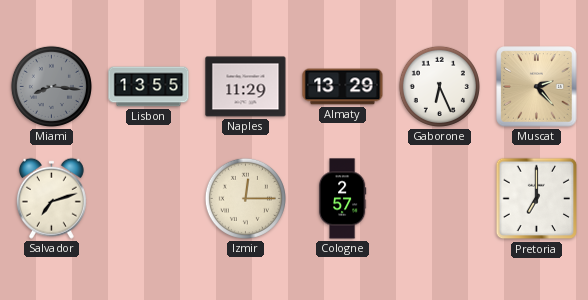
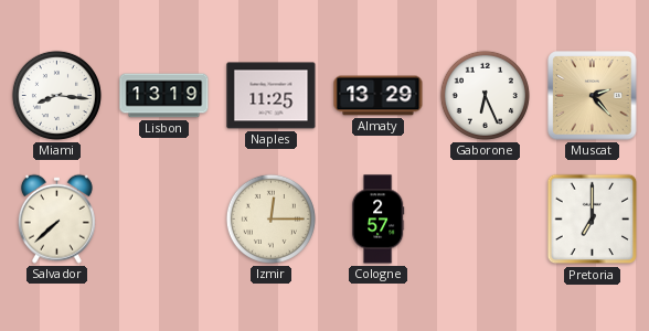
Miami dial: grey -> white (56, 95)
Lisbon: 13:55 -> 13:19 (164, 96)
Naples: 11:29 -> 11:25 (272, 96)
Salvador: 7:12 -> 7:38 (56, 218)
